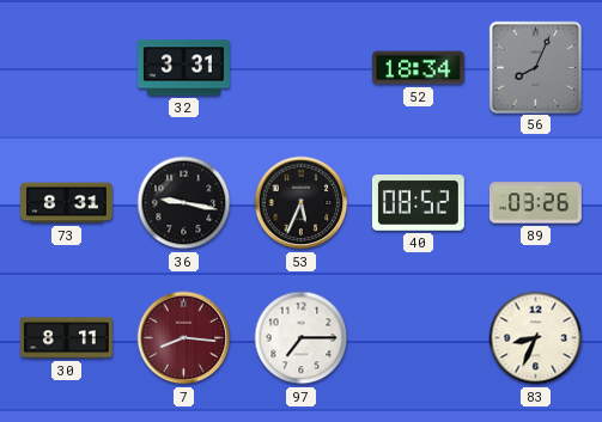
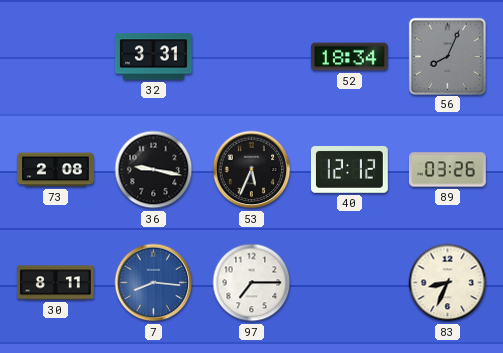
73: 8:31 -> 2:08 (56, 170)
40: 08:52 -> 12:12 (349, 170)
7 dial: burgundy -> blue (154, 283)
